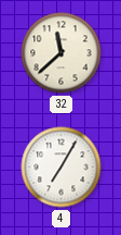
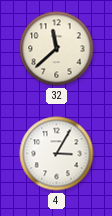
4: 7:05 -> 3:05 (57, 154)
